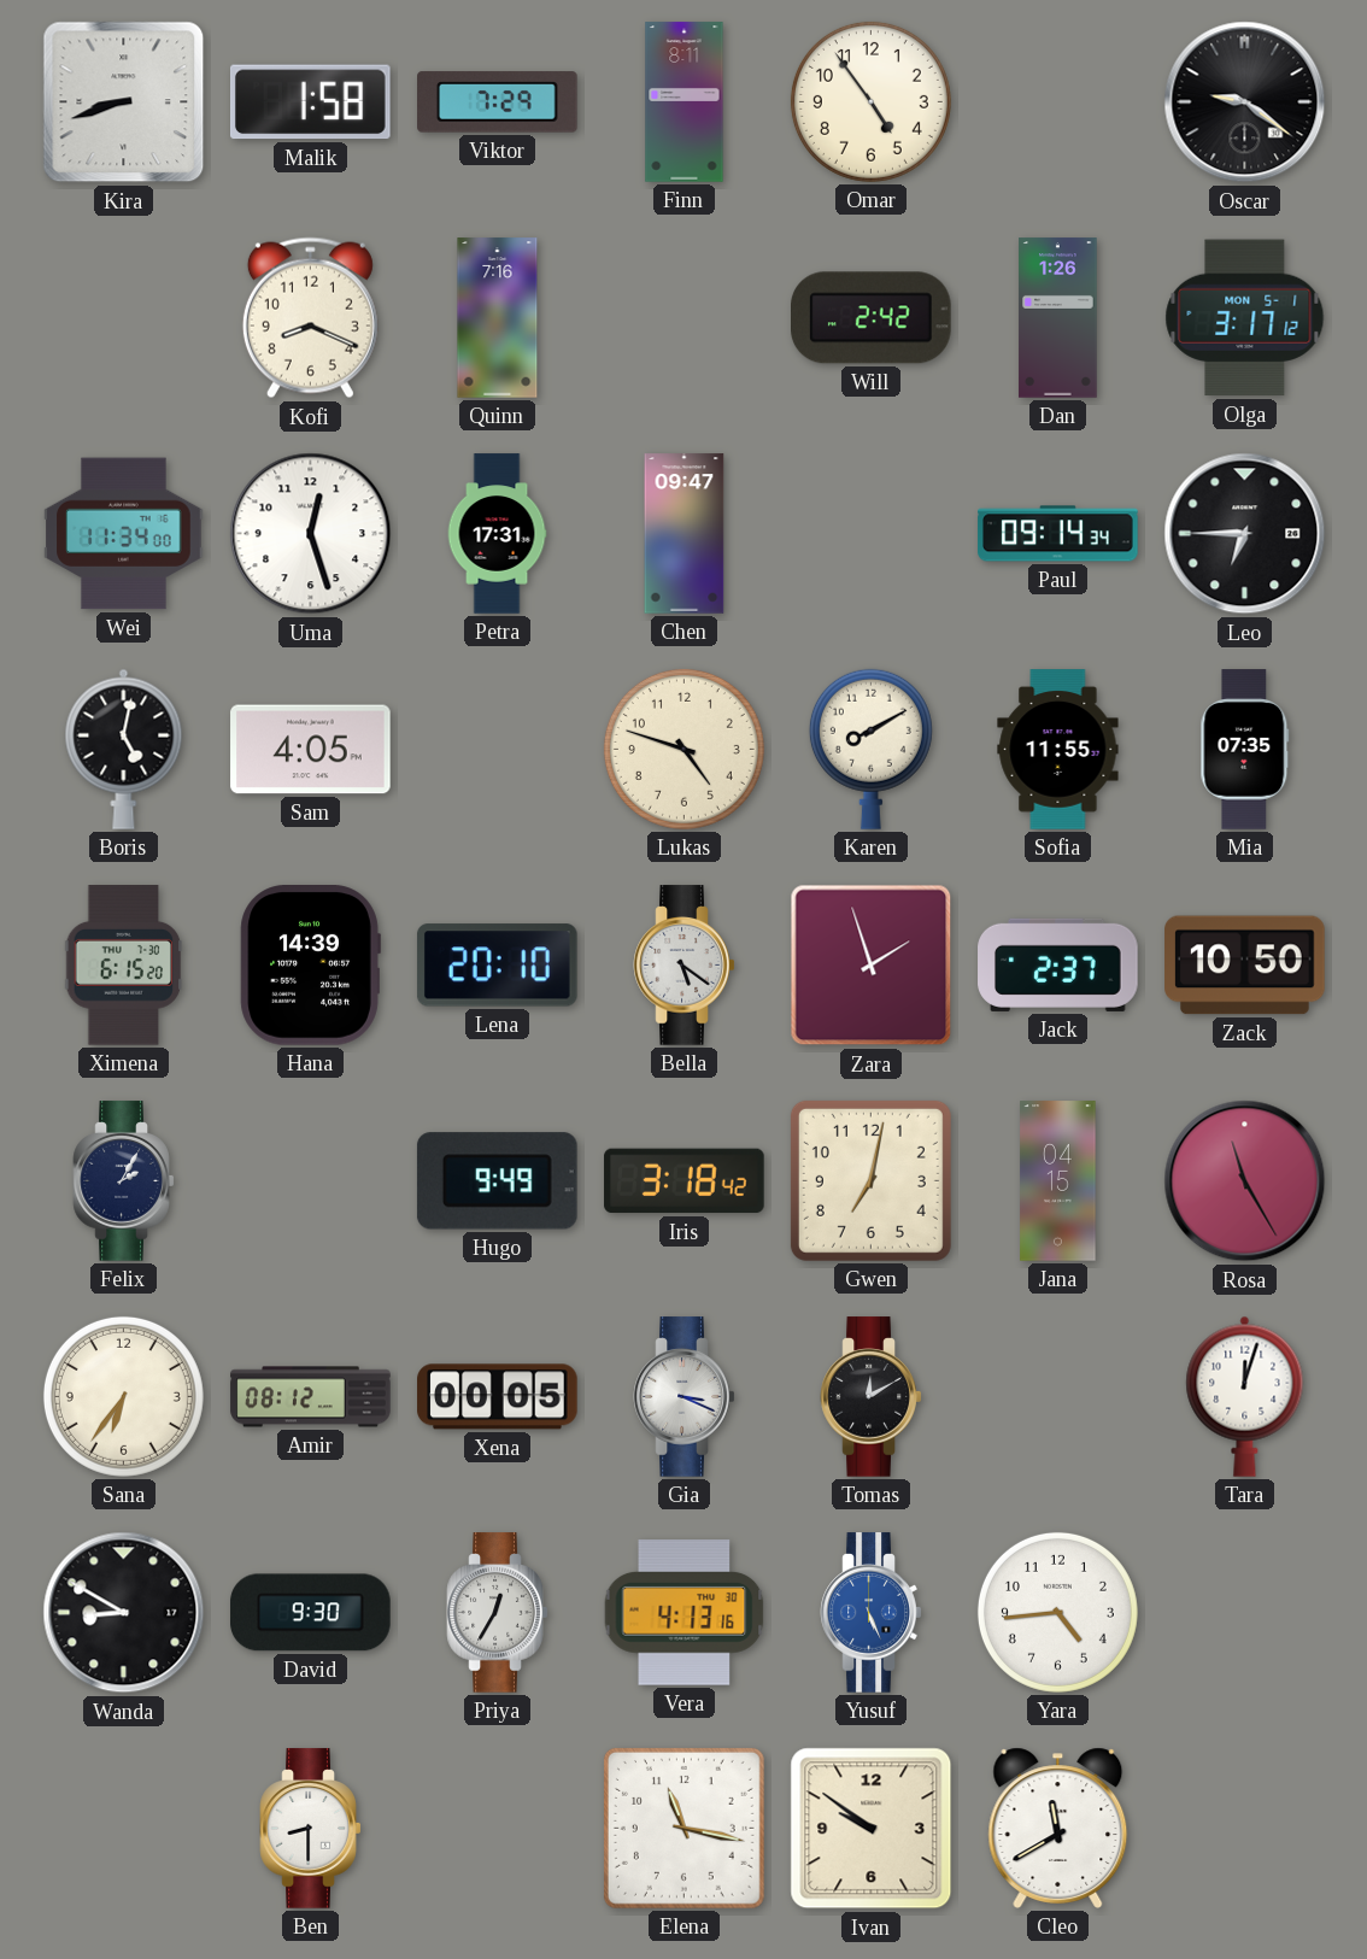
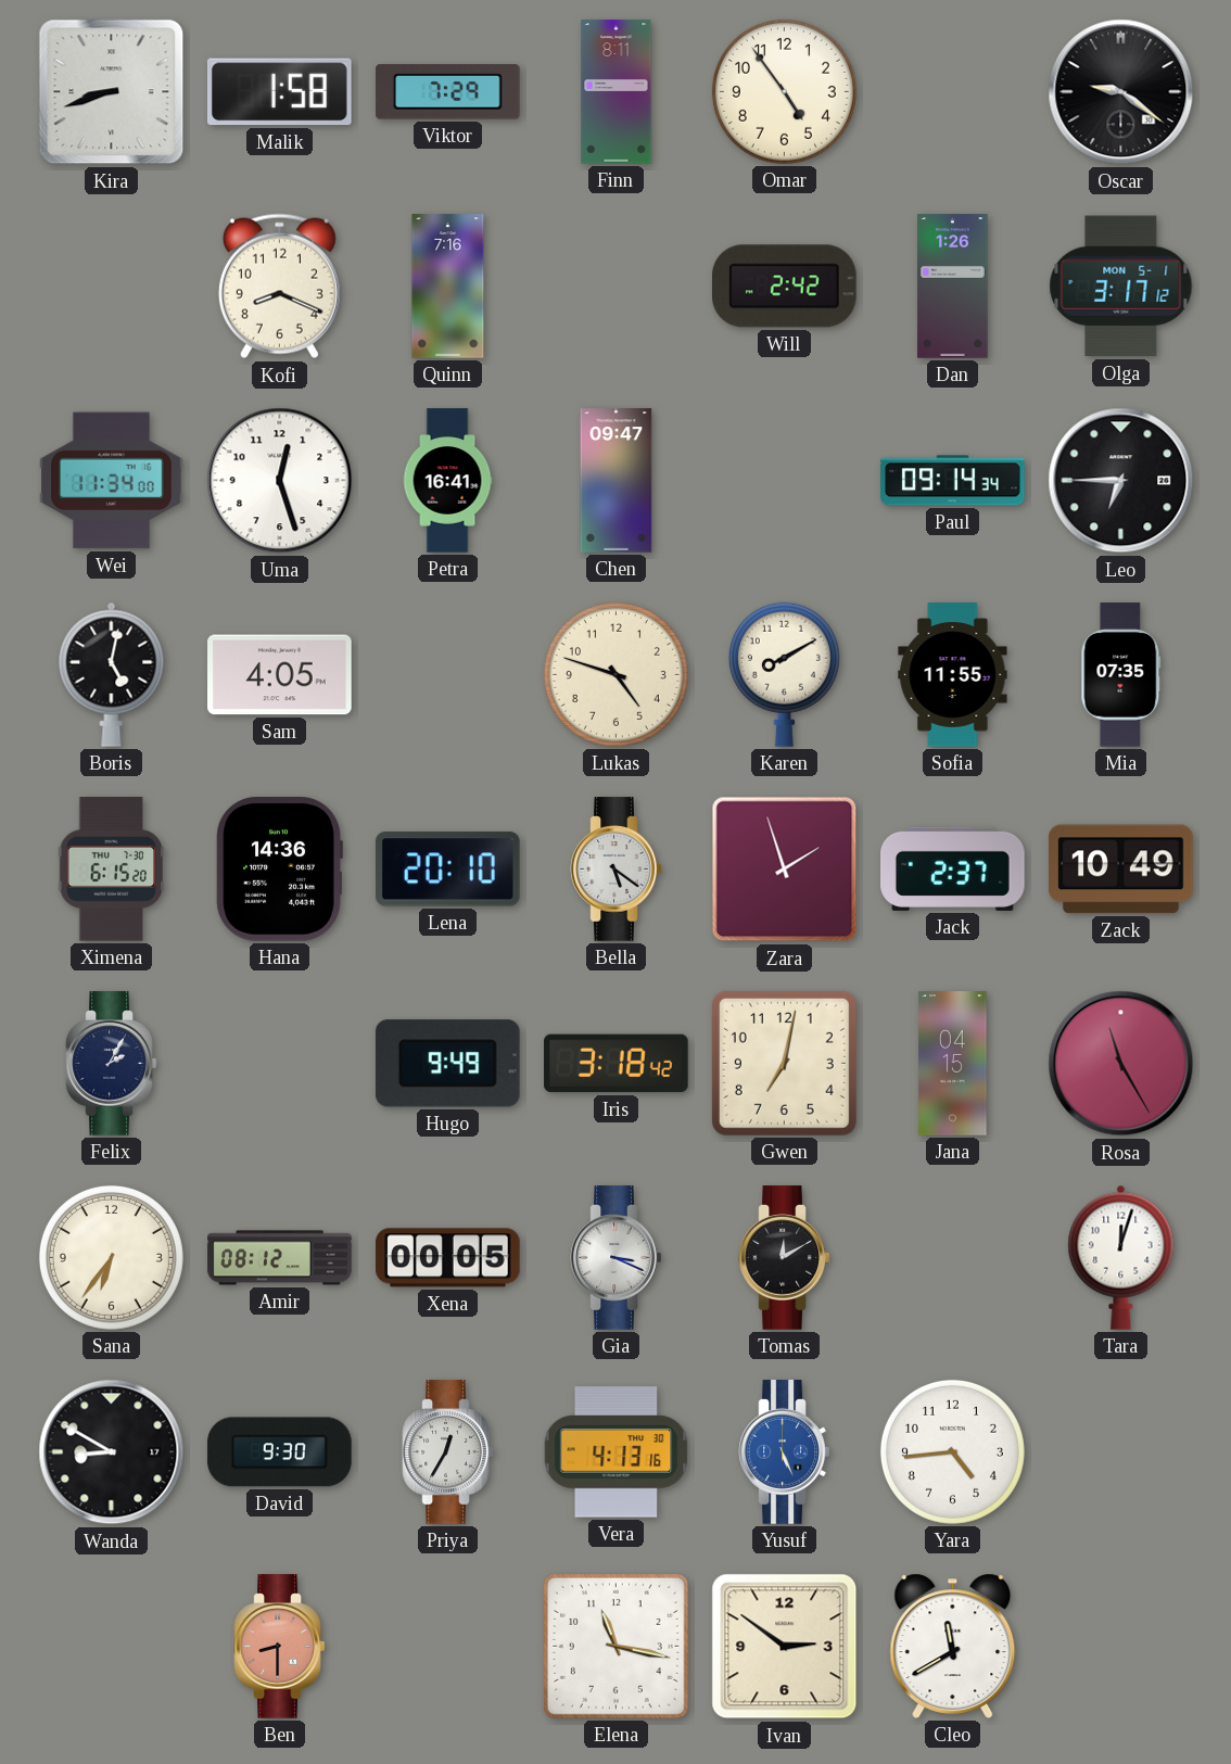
Petra: 17:31 -> 16:41 (447, 481)
Hana: 14:39 -> 14:36 (279, 870)
Zack: 10:50 -> 10:49 (1121, 870)
Ben dial: white -> salmon (280, 1647)
Ivan: 9:51 -> 2:51 (785, 1647)
